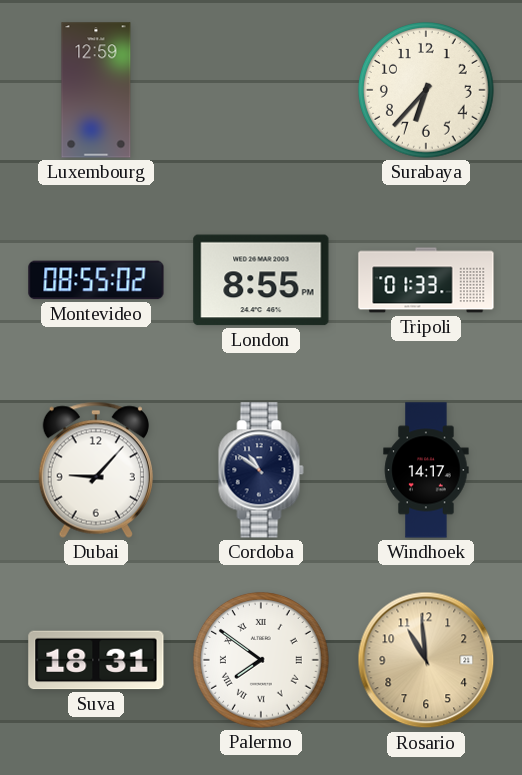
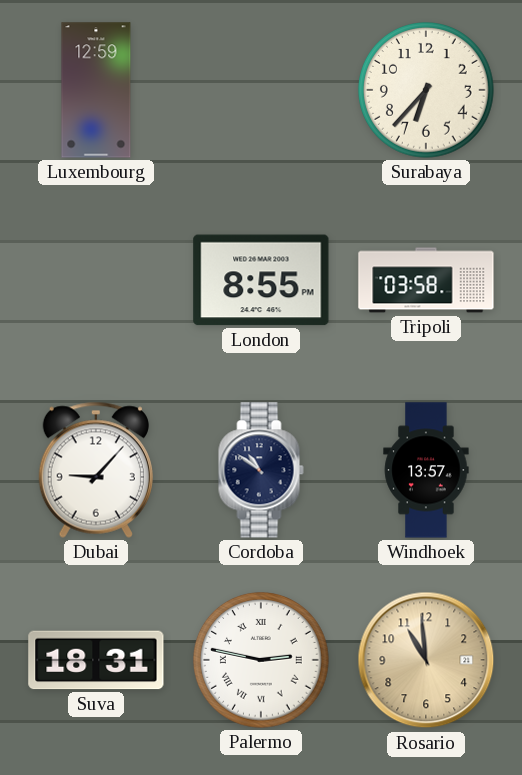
Montevideo: 08:55 -> none (96, 280)
Tripoli: 01:33 -> 03:58 (426, 280)
Windhoek: 14:17 -> 13:57 (426, 470)
Palermo: 7:51 -> 2:47 (262, 661)
